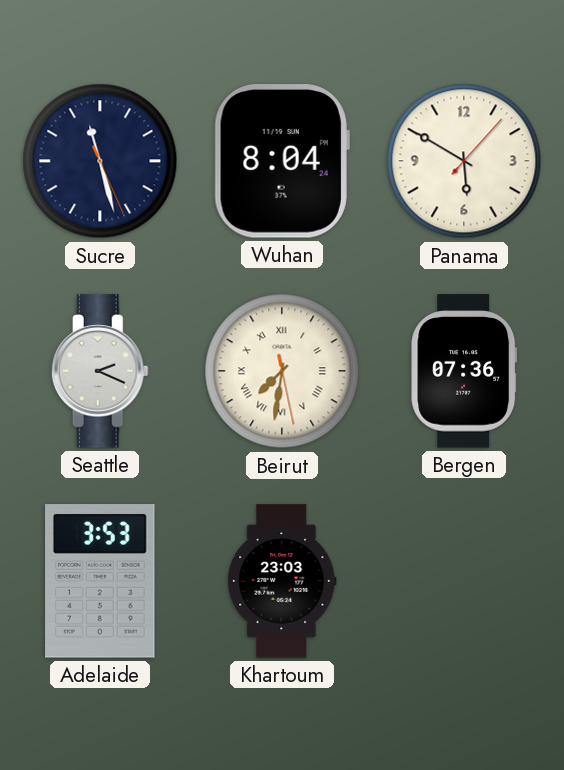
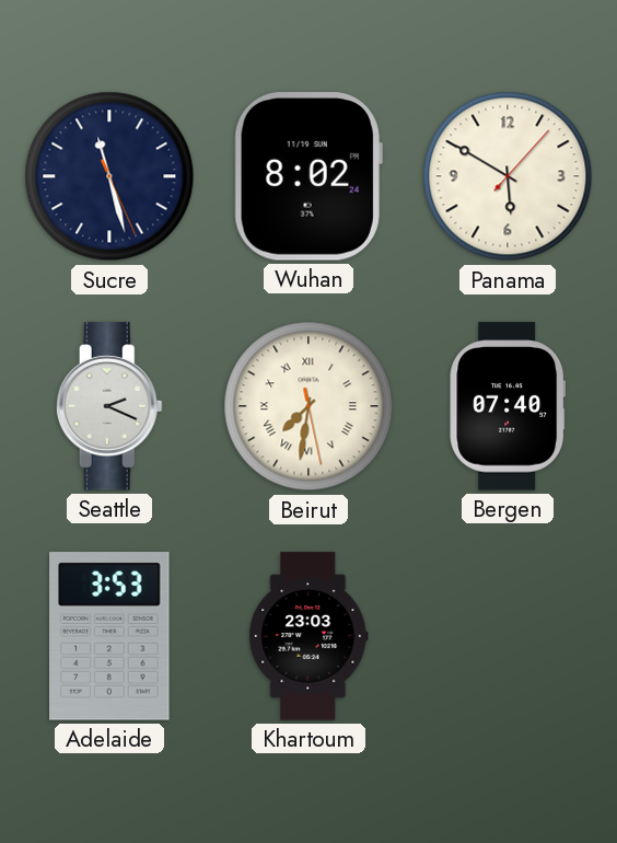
Wuhan: 8:04 -> 8:02 (308, 176)
Bergen: 07:36 -> 07:40 (508, 406)
